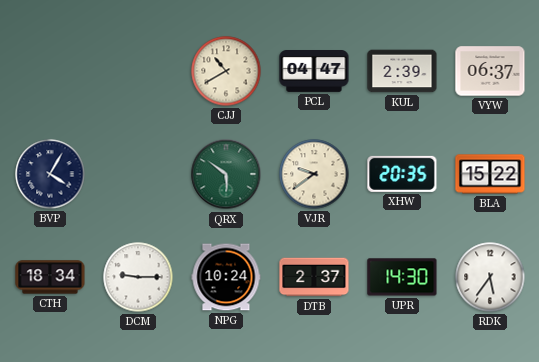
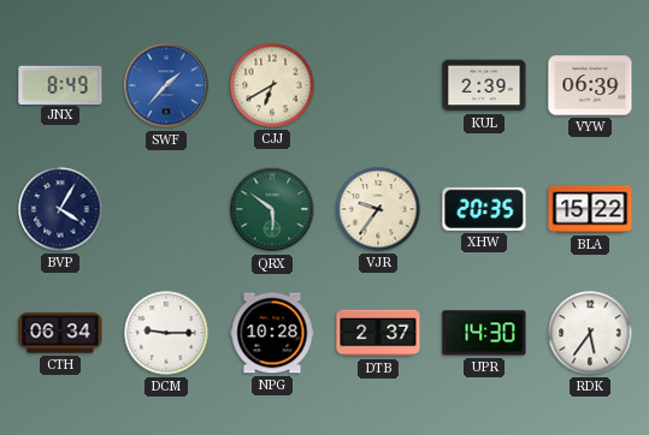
JNX: none -> 8:49 (60, 84)
SWF: none -> 1:37 (166, 85)
CJJ: 10:40 -> 6:40 (272, 85)
PCL: 04:47 -> none (314, 72)
VYW: 06:37 -> 06:39 (590, 85)
VJR: 9:39 -> 9:36 (378, 209)
CTH: 18:34 -> 06:34 (60, 333)
NPG: 10:24 -> 10:28 (272, 333)
